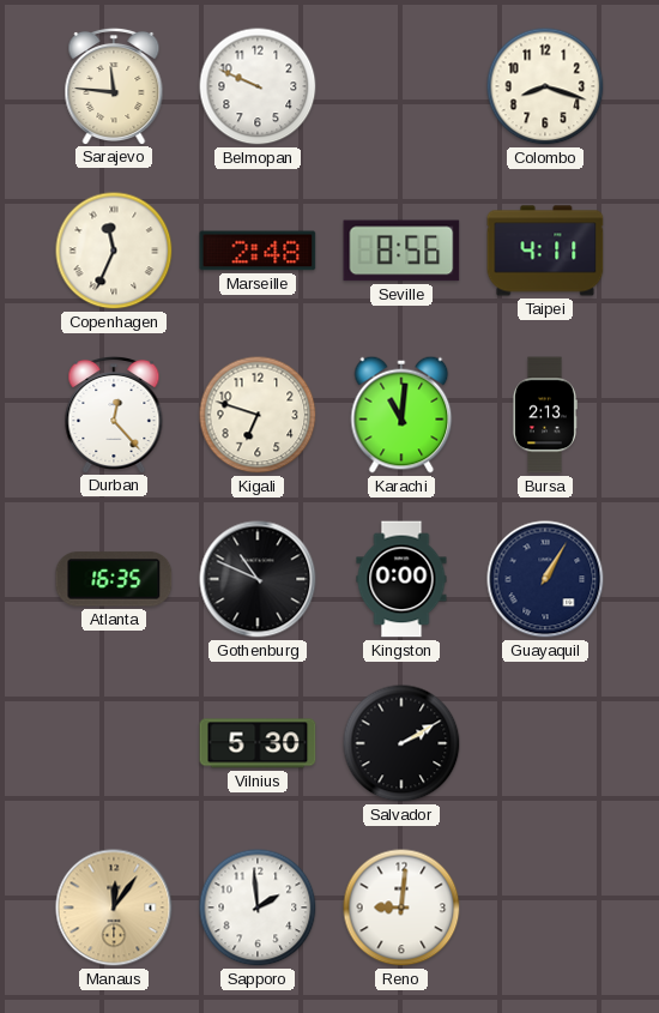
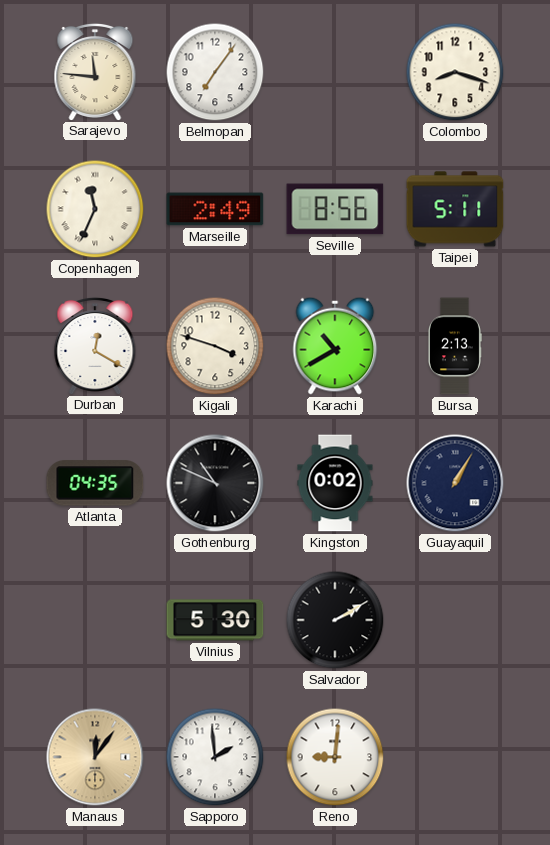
Belmopan: 9:49 -> 7:06 (215, 72)
Marseille: 2:48 -> 2:49 (215, 209)
Taipei: 4:11 -> 5:11 (455, 209)
Durban: 12:23 -> 12:20 (95, 345)
Kigali: 6:48 -> 3:48 (215, 346)
Karachi: 11:01 -> 10:40 (335, 346)
Atlanta: 16:35 -> 04:35 (95, 483)
Kingston: 0:00 -> 0:02 (335, 483)
